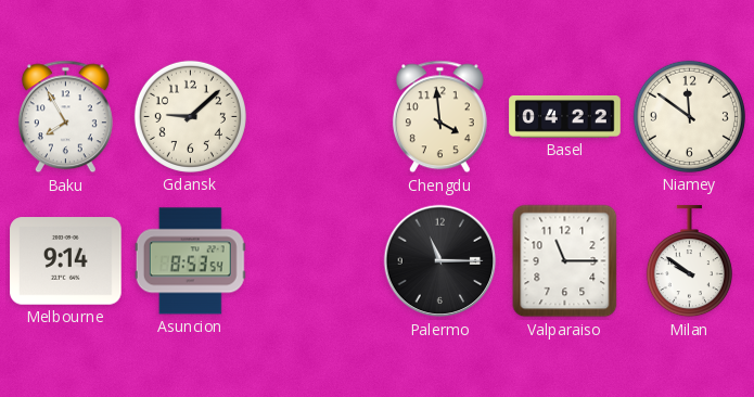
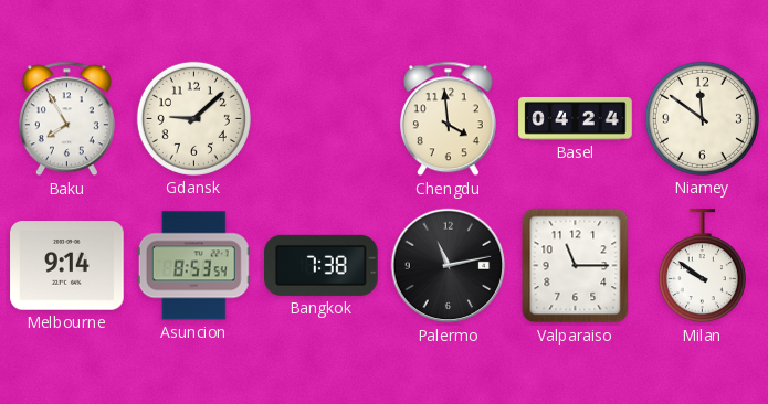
Basel: 04:22 -> 04:24 (576, 118)
Bangkok: none -> 7:38 (322, 265)
Palermo: 11:15 -> 11:13 (449, 266)
